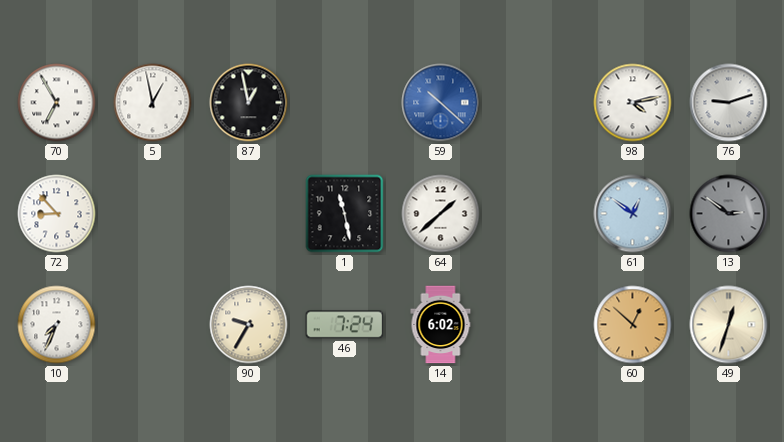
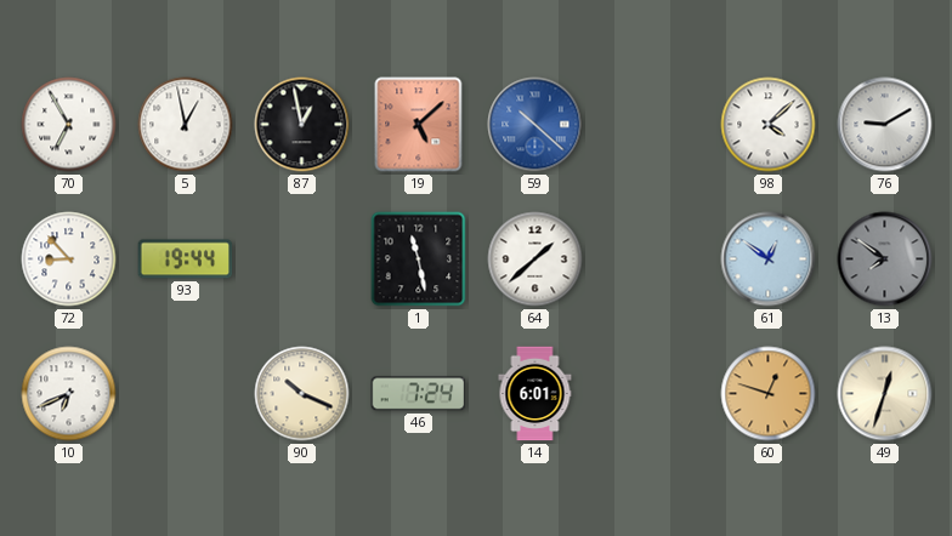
19: none -> 5:08 (419, 125)
98: 4:13 -> 4:08 (769, 125)
76: 9:12 -> 9:10 (885, 125)
93: none -> 19:44 (186, 260)
13: 2:51 -> 7:51 (885, 260)
10: 7:34 -> 6:41 (69, 394)
90: 9:35 -> 10:19 (302, 394)
14: 6:02 -> 6:01 (535, 394)
60: 12:52 -> 12:48 (769, 394)
